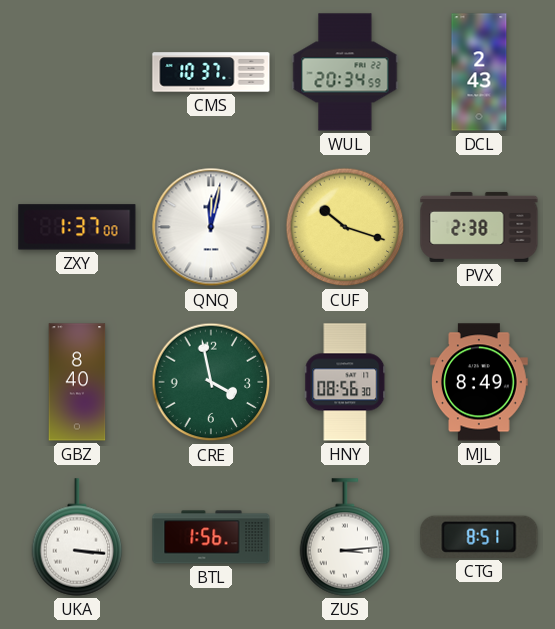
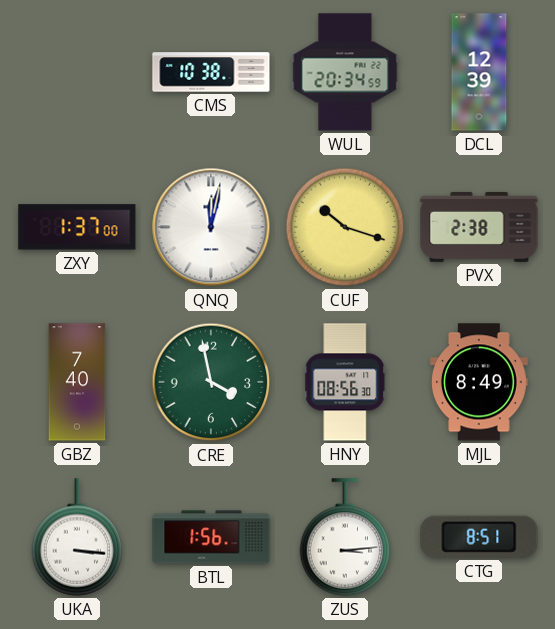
CMS: 10:37 -> 10:38 (211, 72)
DCL: 2:43 -> 12:39 (479, 72)
GBZ: 8:40 -> 7:40 (77, 382)
